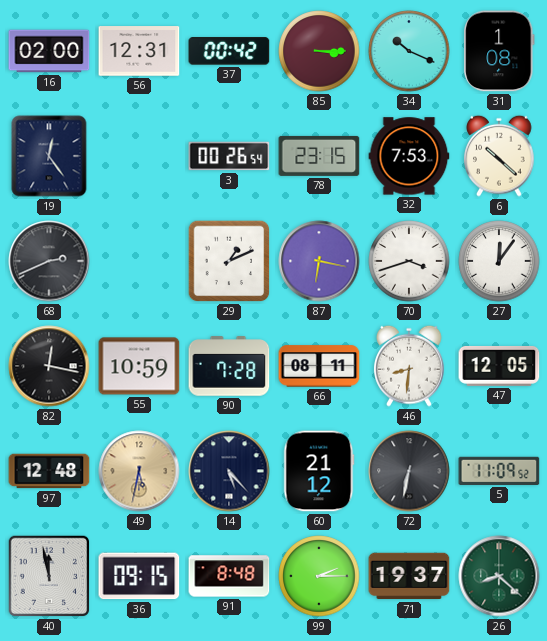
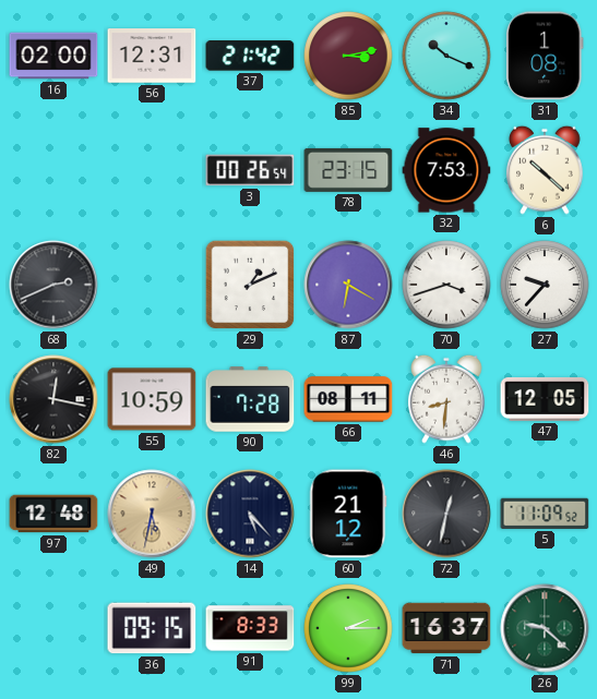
37: 00:42 -> 21:42 (250, 56)
85: 3:15 -> 3:13 (348, 56)
19: 12:24 -> none (49, 156)
87: 6:17 -> 6:20 (348, 285)
27: 12:06 -> 9:37 (545, 285)
72: 6:32 -> 12:32 (446, 514)
40: 11:58 -> none (49, 576)
91: 8:48 -> 8:33 (250, 628)
71: 19:37 -> 16:37 (446, 628)
26: 8:22 -> 9:22 (545, 628)
